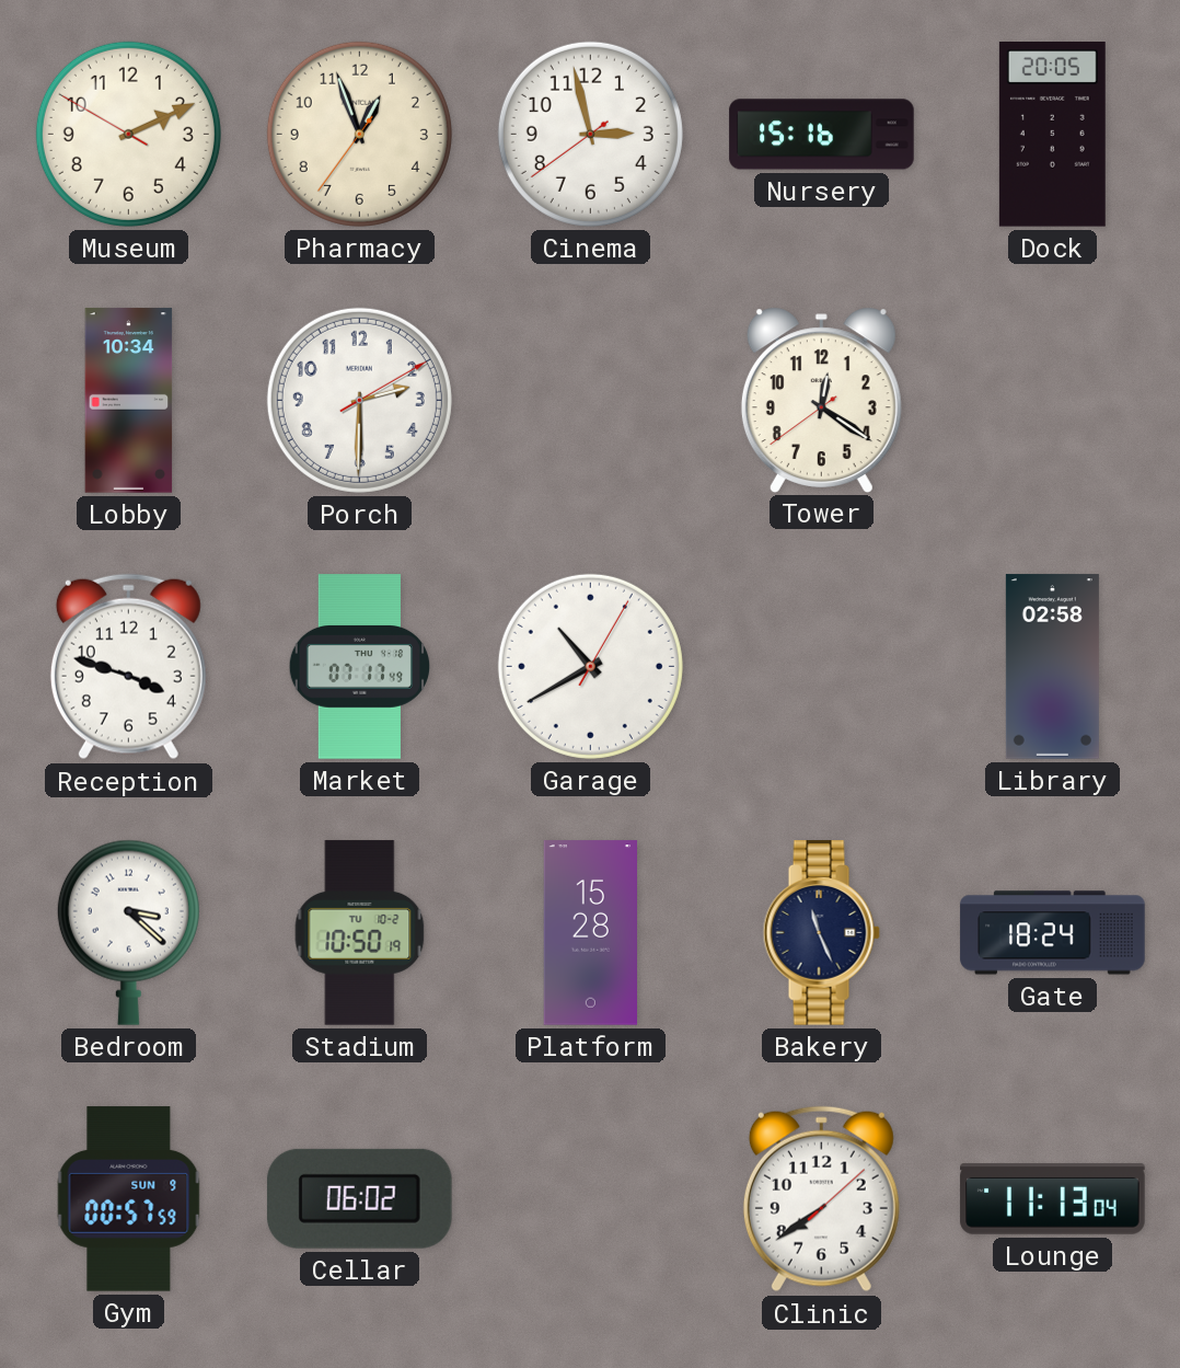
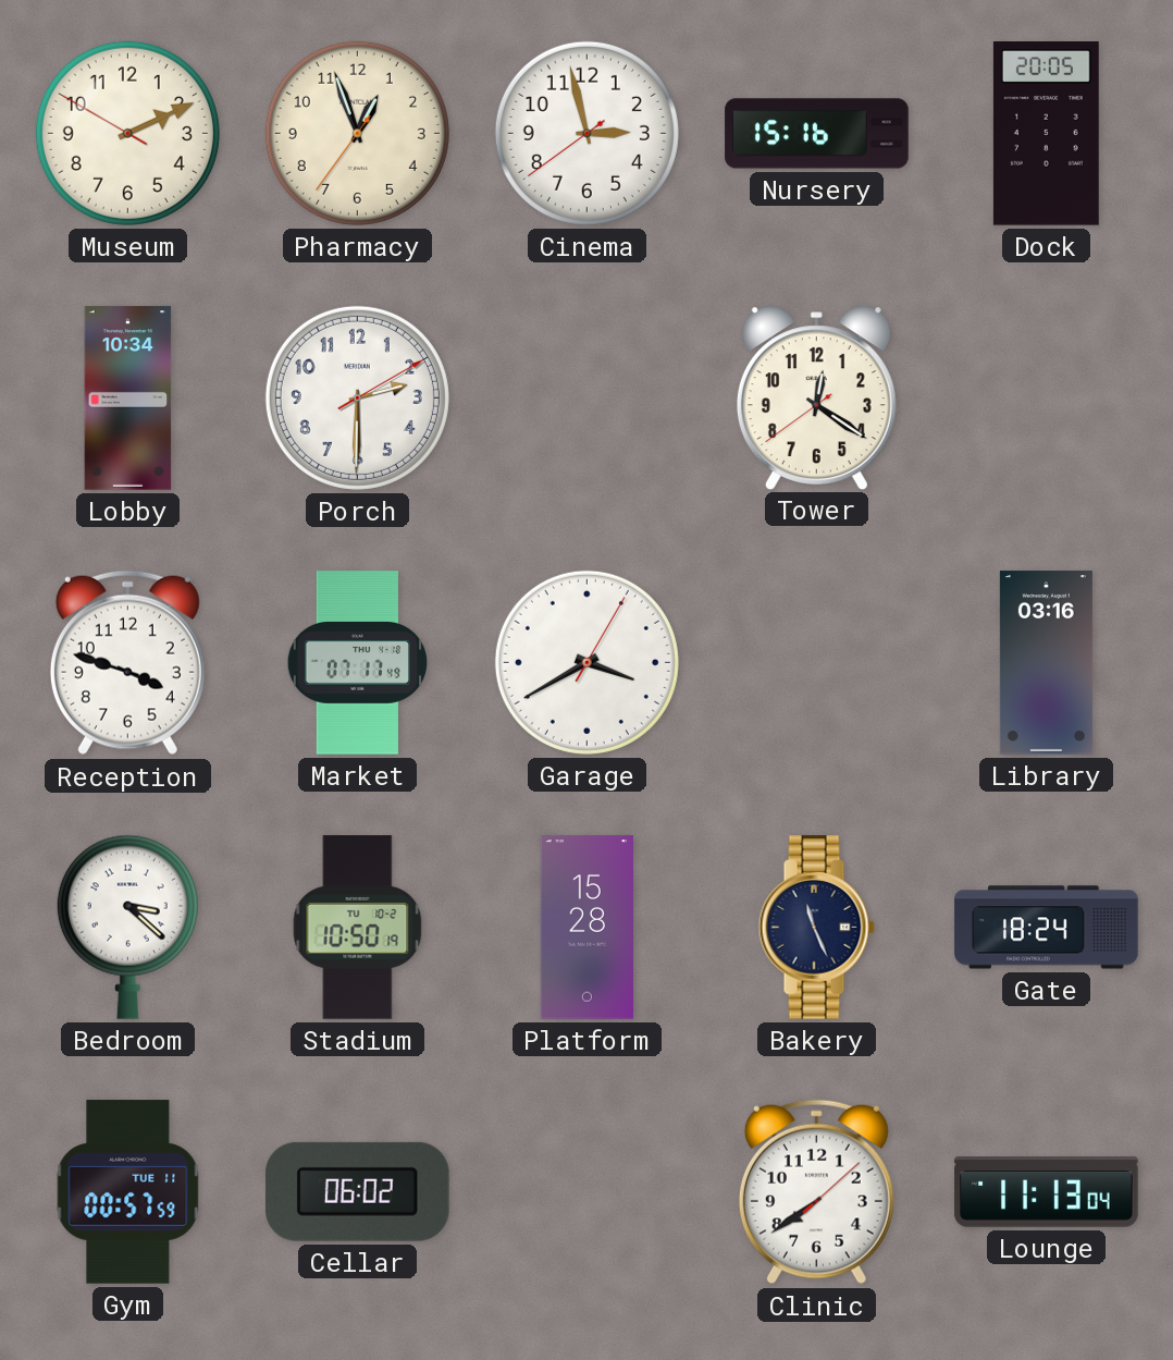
Garage: 10:40 -> 3:40 (586, 662)
Library: 02:58 -> 03:16 (1046, 663)
Gym date: SUN 9 -> TUE 11 (128, 1192)
